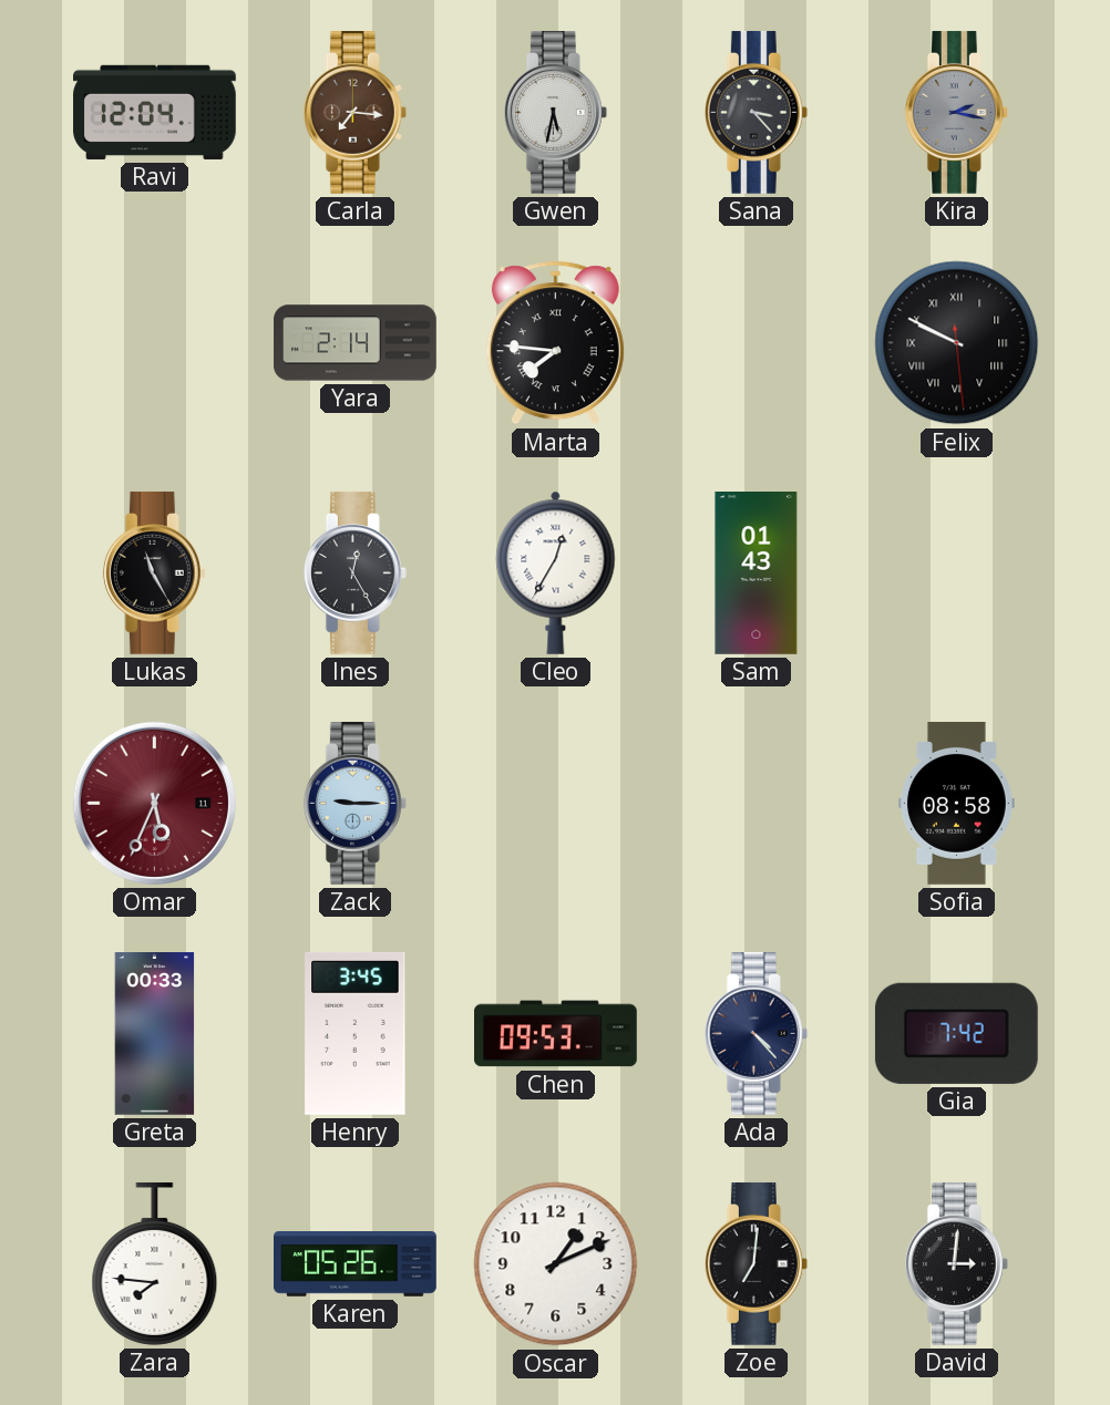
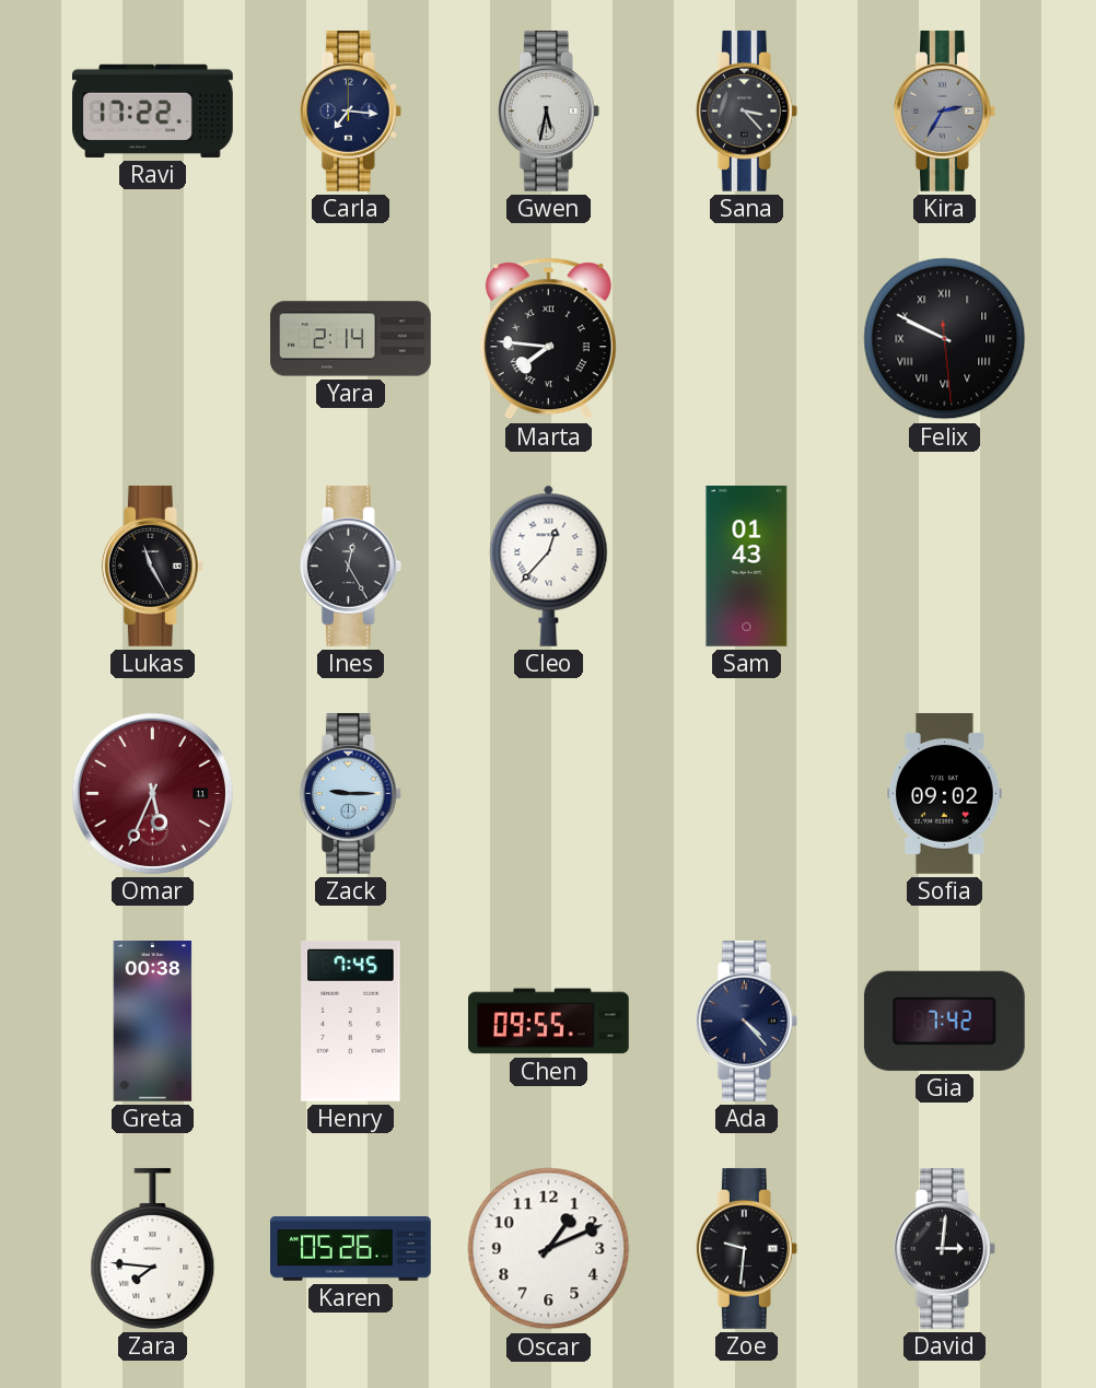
Ravi: 12:04 -> 17:22 (153, 110)
Carla dial: brown -> navy (350, 110)
Kira: 2:17 -> 2:35 (944, 110)
Cleo: 12:35 -> 12:37 (549, 565)
Sofia: 08:58 -> 09:02 (945, 794)
Greta: 00:33 -> 00:38 (153, 1022)
Henry: 3:45 -> 7:45 (351, 1020)
Chen: 09:53 -> 09:55 (549, 1022)
Zoe: 7:01 -> 9:31 (746, 1248)
